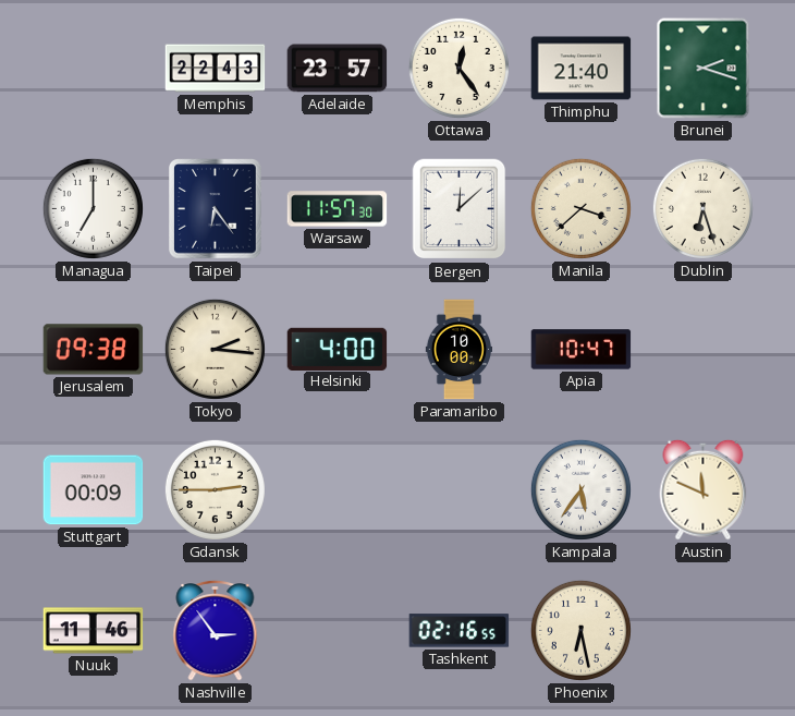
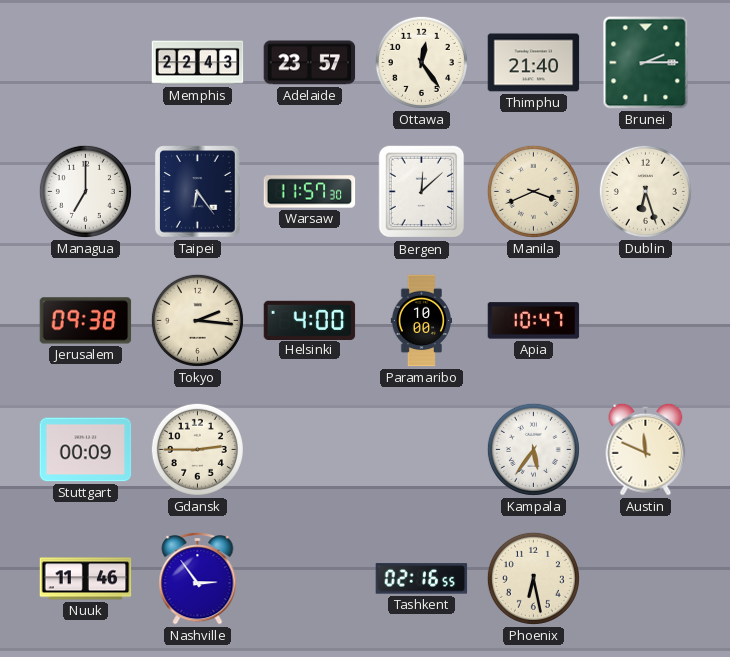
Brunei: 2:18 -> 2:15 (646, 63)
Manila: 3:38 -> 3:41 (533, 191)
